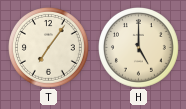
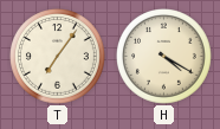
H: 5:00 -> 4:20 (164, 57)
